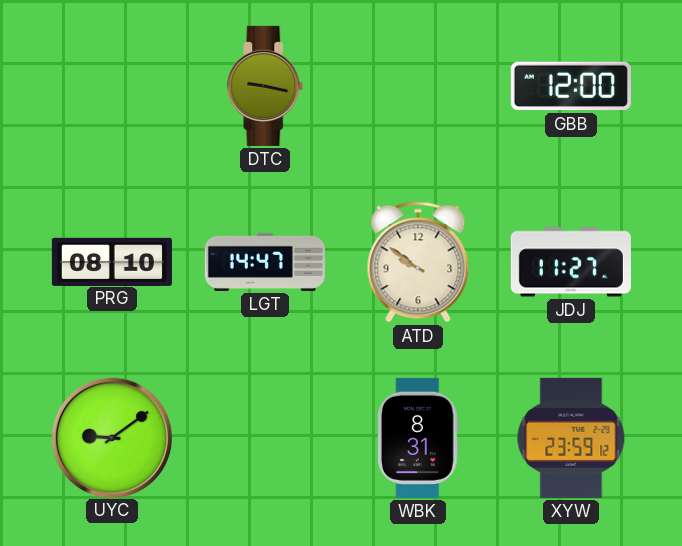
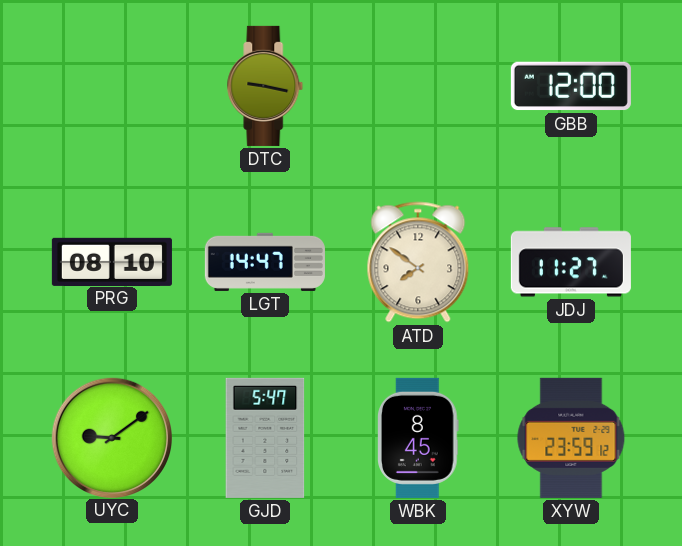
ATD: 9:51 -> 7:51 (418, 262)
GJD: none -> 5:47 (265, 438)
WBK: 8:31 -> 8:45 (419, 438)
